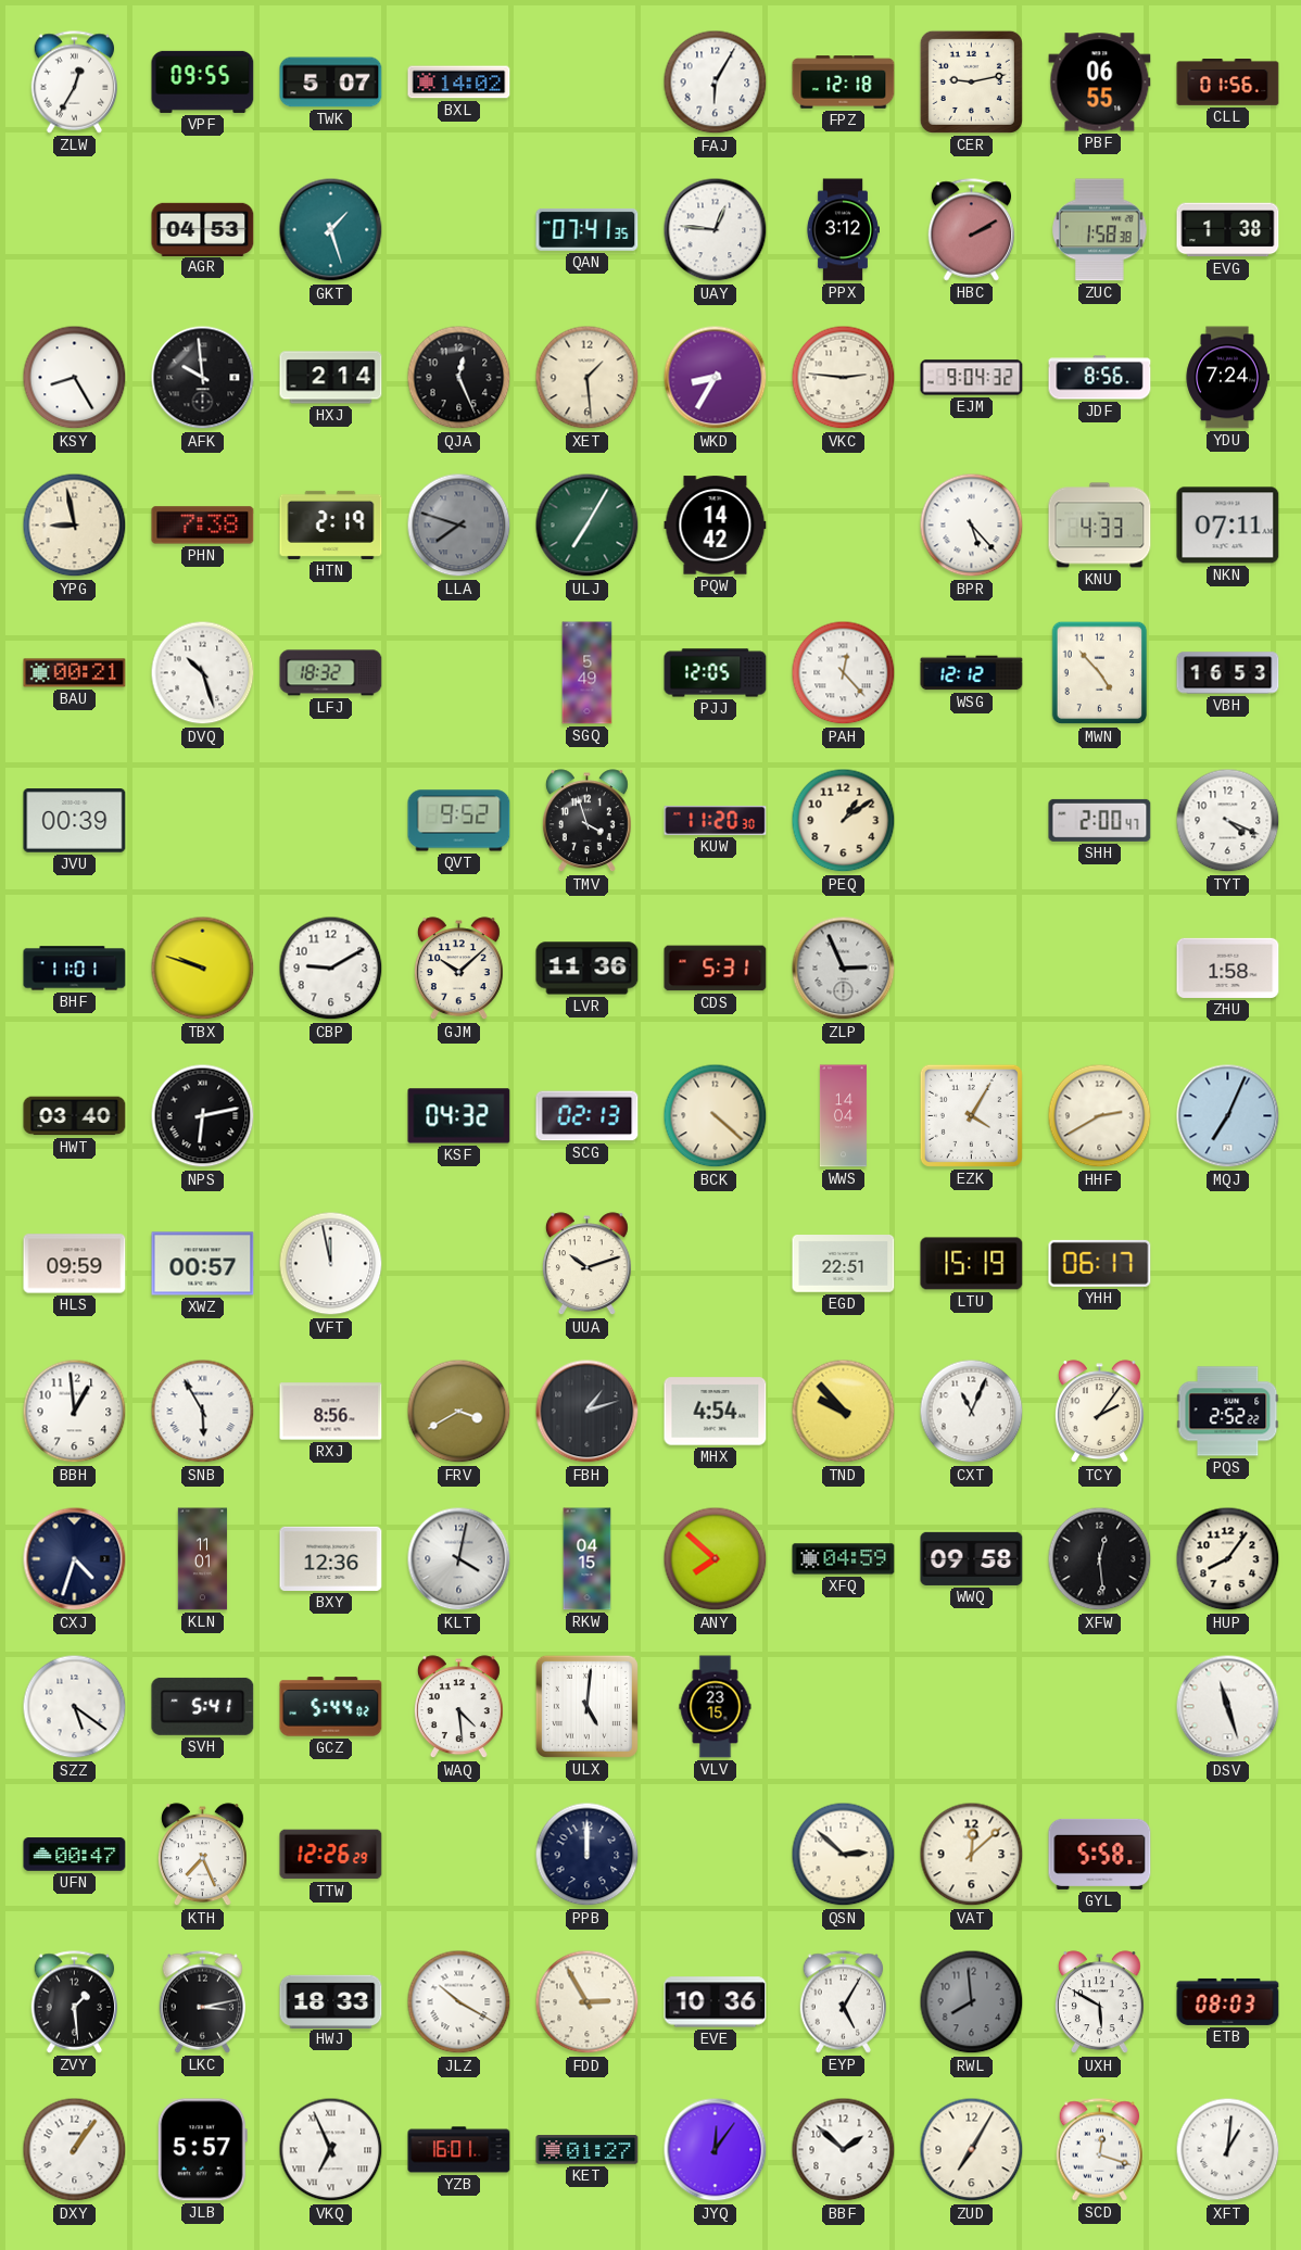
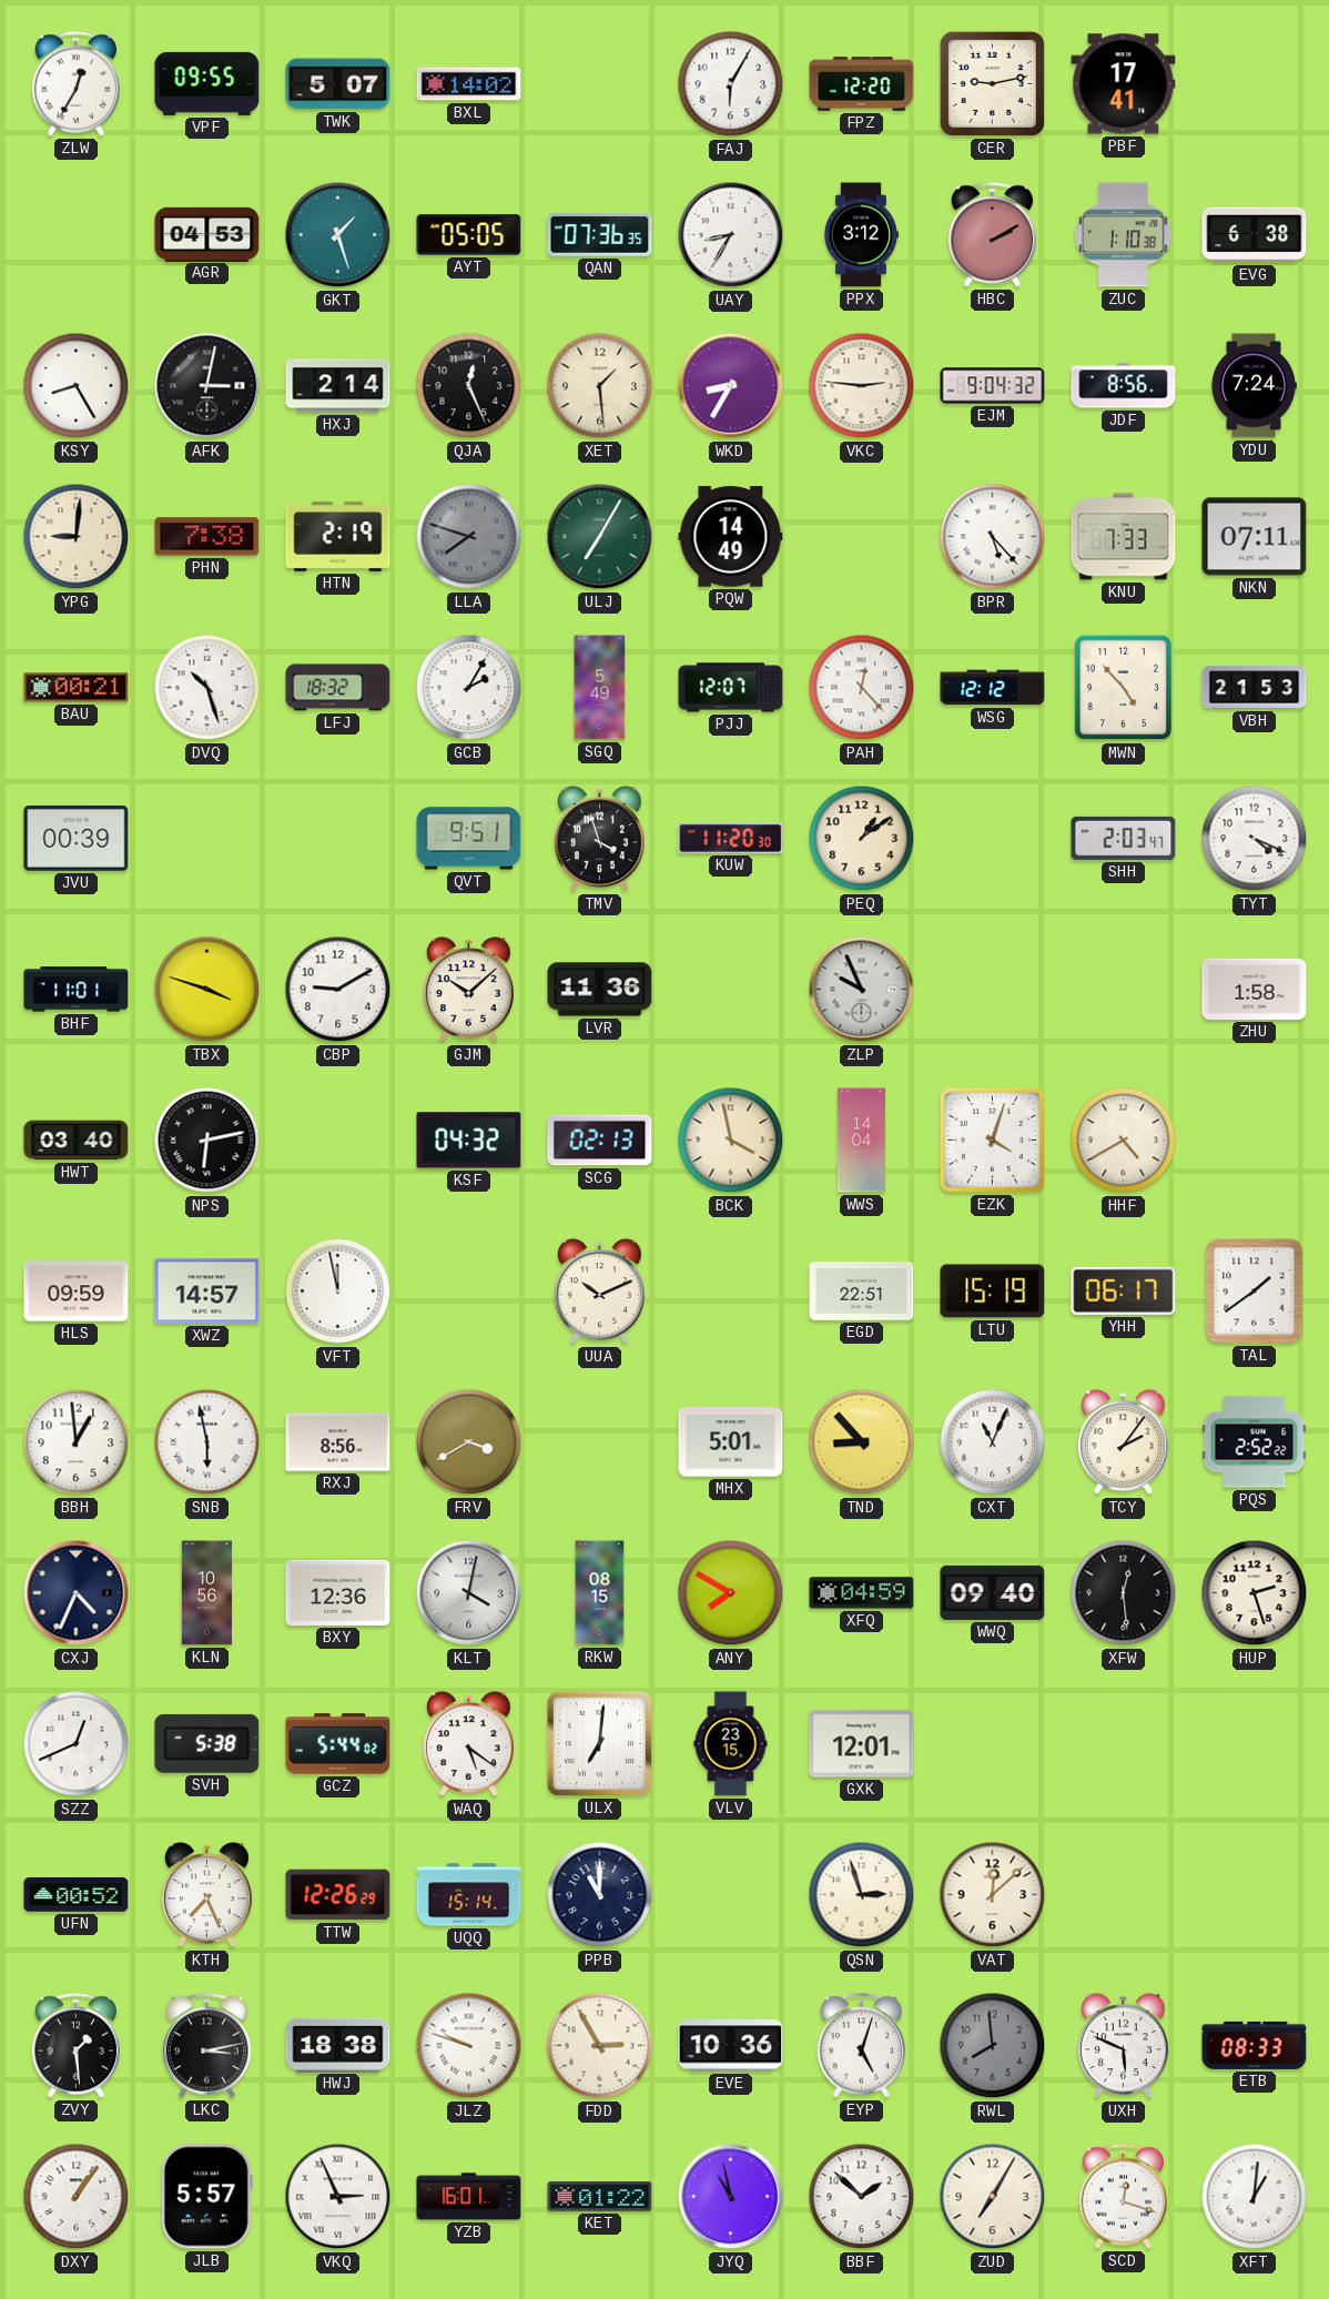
FPZ: 12:18 -> 12:20 (862, 84)
PBF: 06:55 -> 17:41 (1124, 84)
CLL: 01:56 -> none (1228, 83)
AYT: none -> 05:05 (469, 235)
QAN: 07:41 -> 07:36 (600, 235)
UAY: 12:46 -> 8:35 (731, 235)
ZUC: 1:58 -> 1:10 (1124, 235)
EVG: 1:38 -> 6:38 (1255, 235)
AFK: 9:59 -> 3:02 (207, 386)
YPG: 8:58 -> 9:01 (77, 537)
PQW: 14:42 -> 14:49 (731, 537)
KNU: 4:33 -> 7:33 (1124, 537)
GCB: none -> 2:05 (469, 688)
PJJ: 12:05 -> 12:07 (731, 688)
VBH: 16:53 -> 21:53 (1255, 688)
QVT: 9:52 -> 9:51 (469, 839)
SHH: 2:00 -> 2:03 (1124, 838)
TBX: 9:48 -> 3:48 (207, 990)
CDS: 5:31 -> none (716, 969)
ZLP: 2:56 -> 9:56 (862, 990)
BCK: 4:22 -> 3:58 (731, 1141)
EZK: 4:05 -> 4:03 (992, 1140)
HHF: 2:40 -> 4:40 (1124, 1141)
MQJ: 7:04 -> none (1228, 1116)
XWZ: 00:57 -> 14:57 (207, 1292)
UUA: 10:12 -> 10:11 (599, 1292)
TAL: none -> 1:39 (1255, 1292)
SNB: 5:55 -> 5:58 (207, 1442)
FBH: 1:12 -> none (588, 1412)
MHX: 4:54 -> 5:01 (731, 1442)
TND: 9:53 -> 8:53 (862, 1442)
CXJ: 4:33 -> 4:34 (77, 1593)
KLN: 11:01 -> 10:56 (207, 1593)
RKW: 04:15 -> 08:15 (600, 1593)
ANY: 7:52 -> 7:50 (731, 1593)
WWQ: 09:58 -> 09:40 (993, 1592)
HUP: 8:06 -> 2:27 (1255, 1593)
SZZ: 5:21 -> 12:41 (77, 1744)
SVH: 5:41 -> 5:38 (207, 1743)
WAQ: 4:29 -> 5:21 (468, 1744)
ULX: 5:01 -> 7:01 (599, 1743)
GXK: none -> 12:01 (862, 1744)
DSV: 11:27 -> none (1228, 1707)
UFN: 00:47 -> 00:52 (77, 1895)
UQQ: none -> 15:14 (469, 1895)
PPB: 12:00 -> 11:00 (600, 1895)
QSN: 2:52 -> 2:57 (862, 1895)
GYL: 5:58 -> none (1100, 1854)
HWJ: 18:33 -> 18:38 (338, 2045)
JLZ: 10:20 -> 9:48 (469, 2046)
EYP: 5:05 -> 5:03 (862, 2046)
UXH: 5:50 -> 5:49 (1123, 2046)
ETB: 08:03 -> 08:33 (1255, 2045)
VKQ: 6:56 -> 2:56 (338, 2197)
KET: 01:27 -> 01:22 (600, 2197)
JYQ: 12:06 -> 10:58 (731, 2197)
